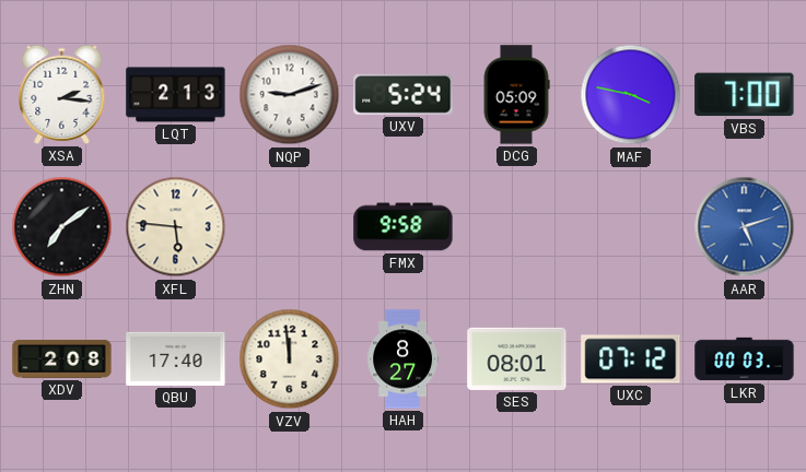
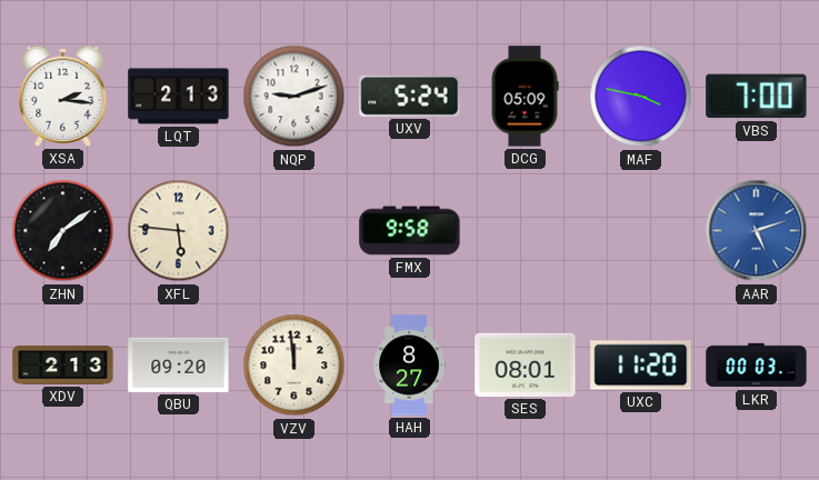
XDV: 2:08 -> 2:13 (63, 364)
QBU: 17:40 -> 09:20 (179, 364)
UXC: 07:12 -> 11:20 (641, 366)
